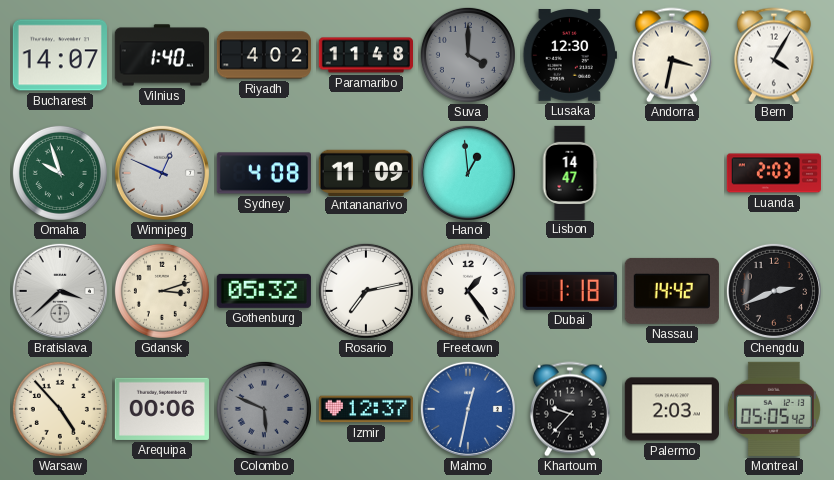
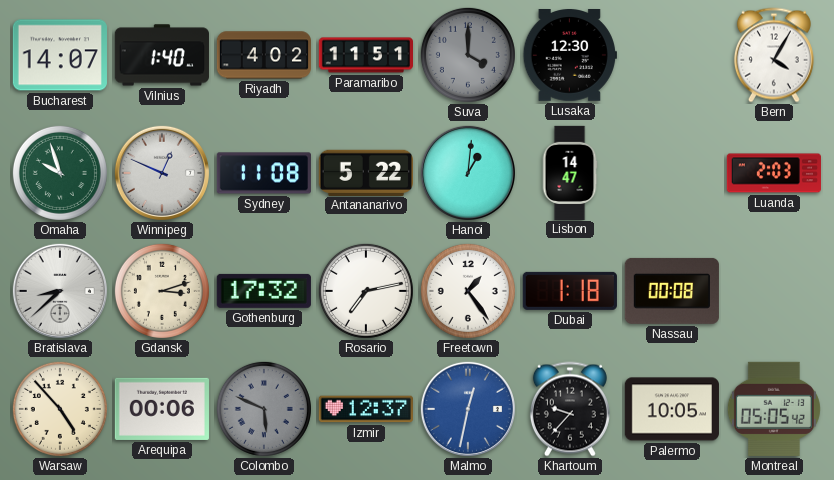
Paramaribo: 11:48 -> 11:51 (365, 55)
Andorra: 3:32 -> none (672, 55)
Sydney: 4:08 -> 11:08 (264, 173)
Antananarivo: 11:09 -> 5:22 (366, 172)
Hanoi: 12:59 -> 1:01 (468, 173)
Bratislava: 3:38 -> 8:38 (60, 291)
Gothenburg: 05:32 -> 17:32 (264, 291)
Nassau: 14:42 -> 00:08 (672, 291)
Chengdu: 2:41 -> none (774, 291)
Palermo: 2:03 -> 10:05 (672, 409)
